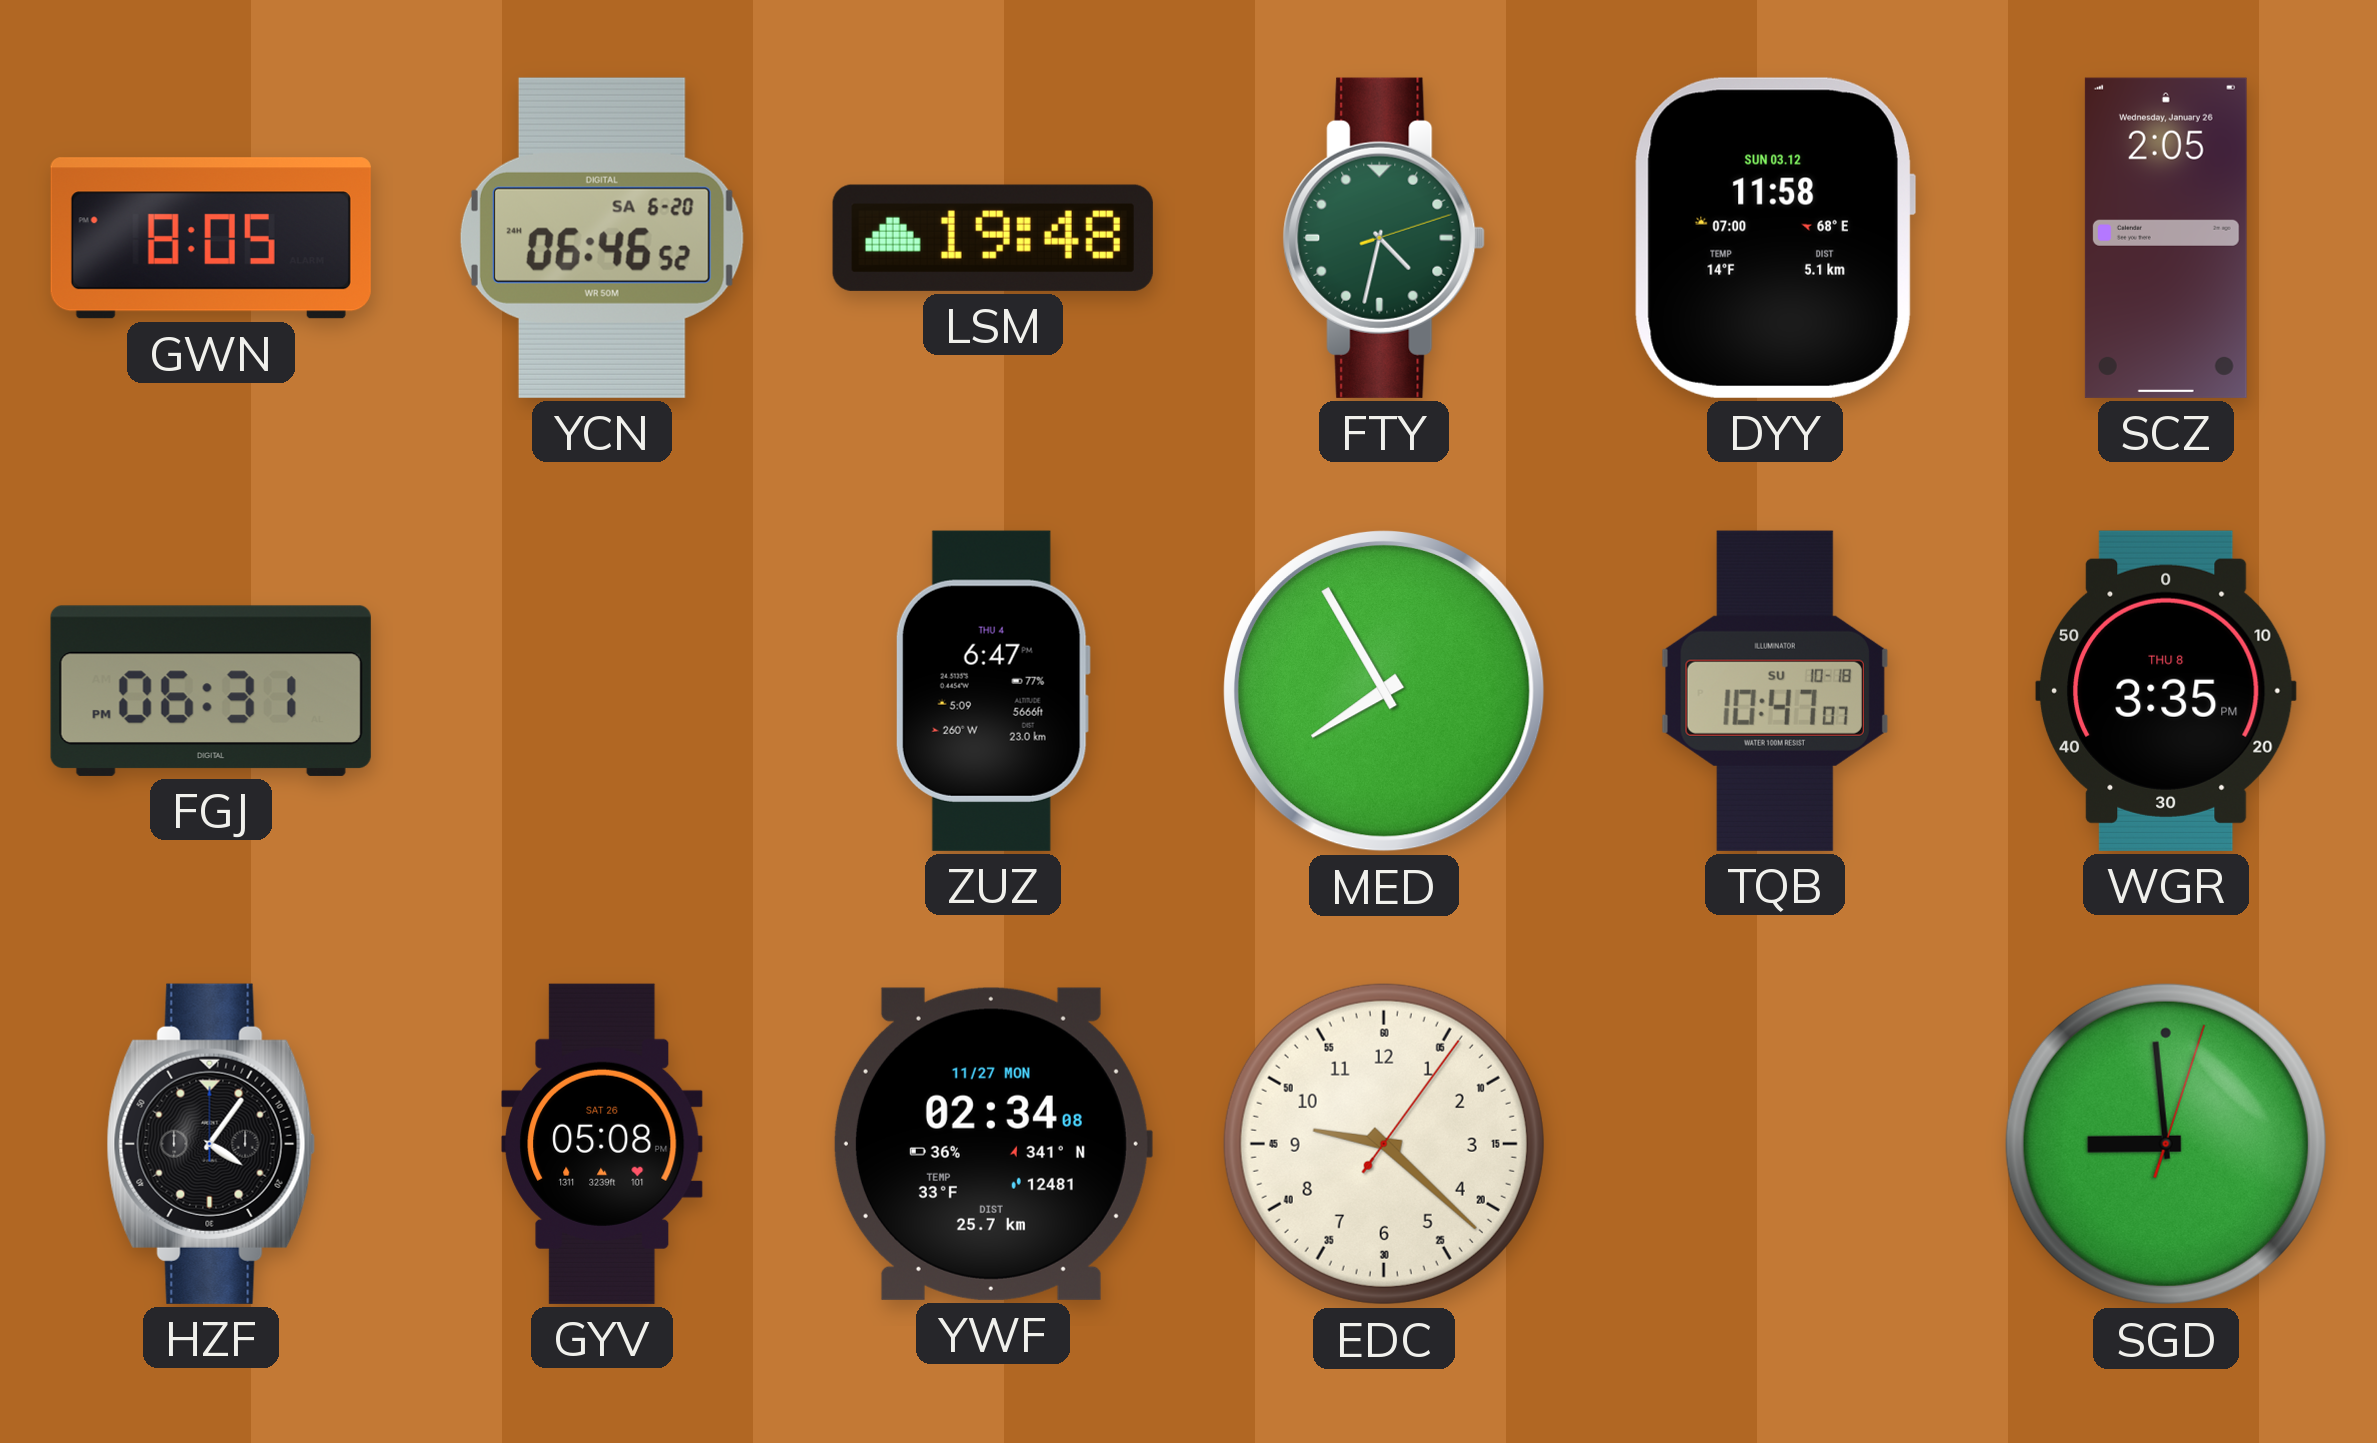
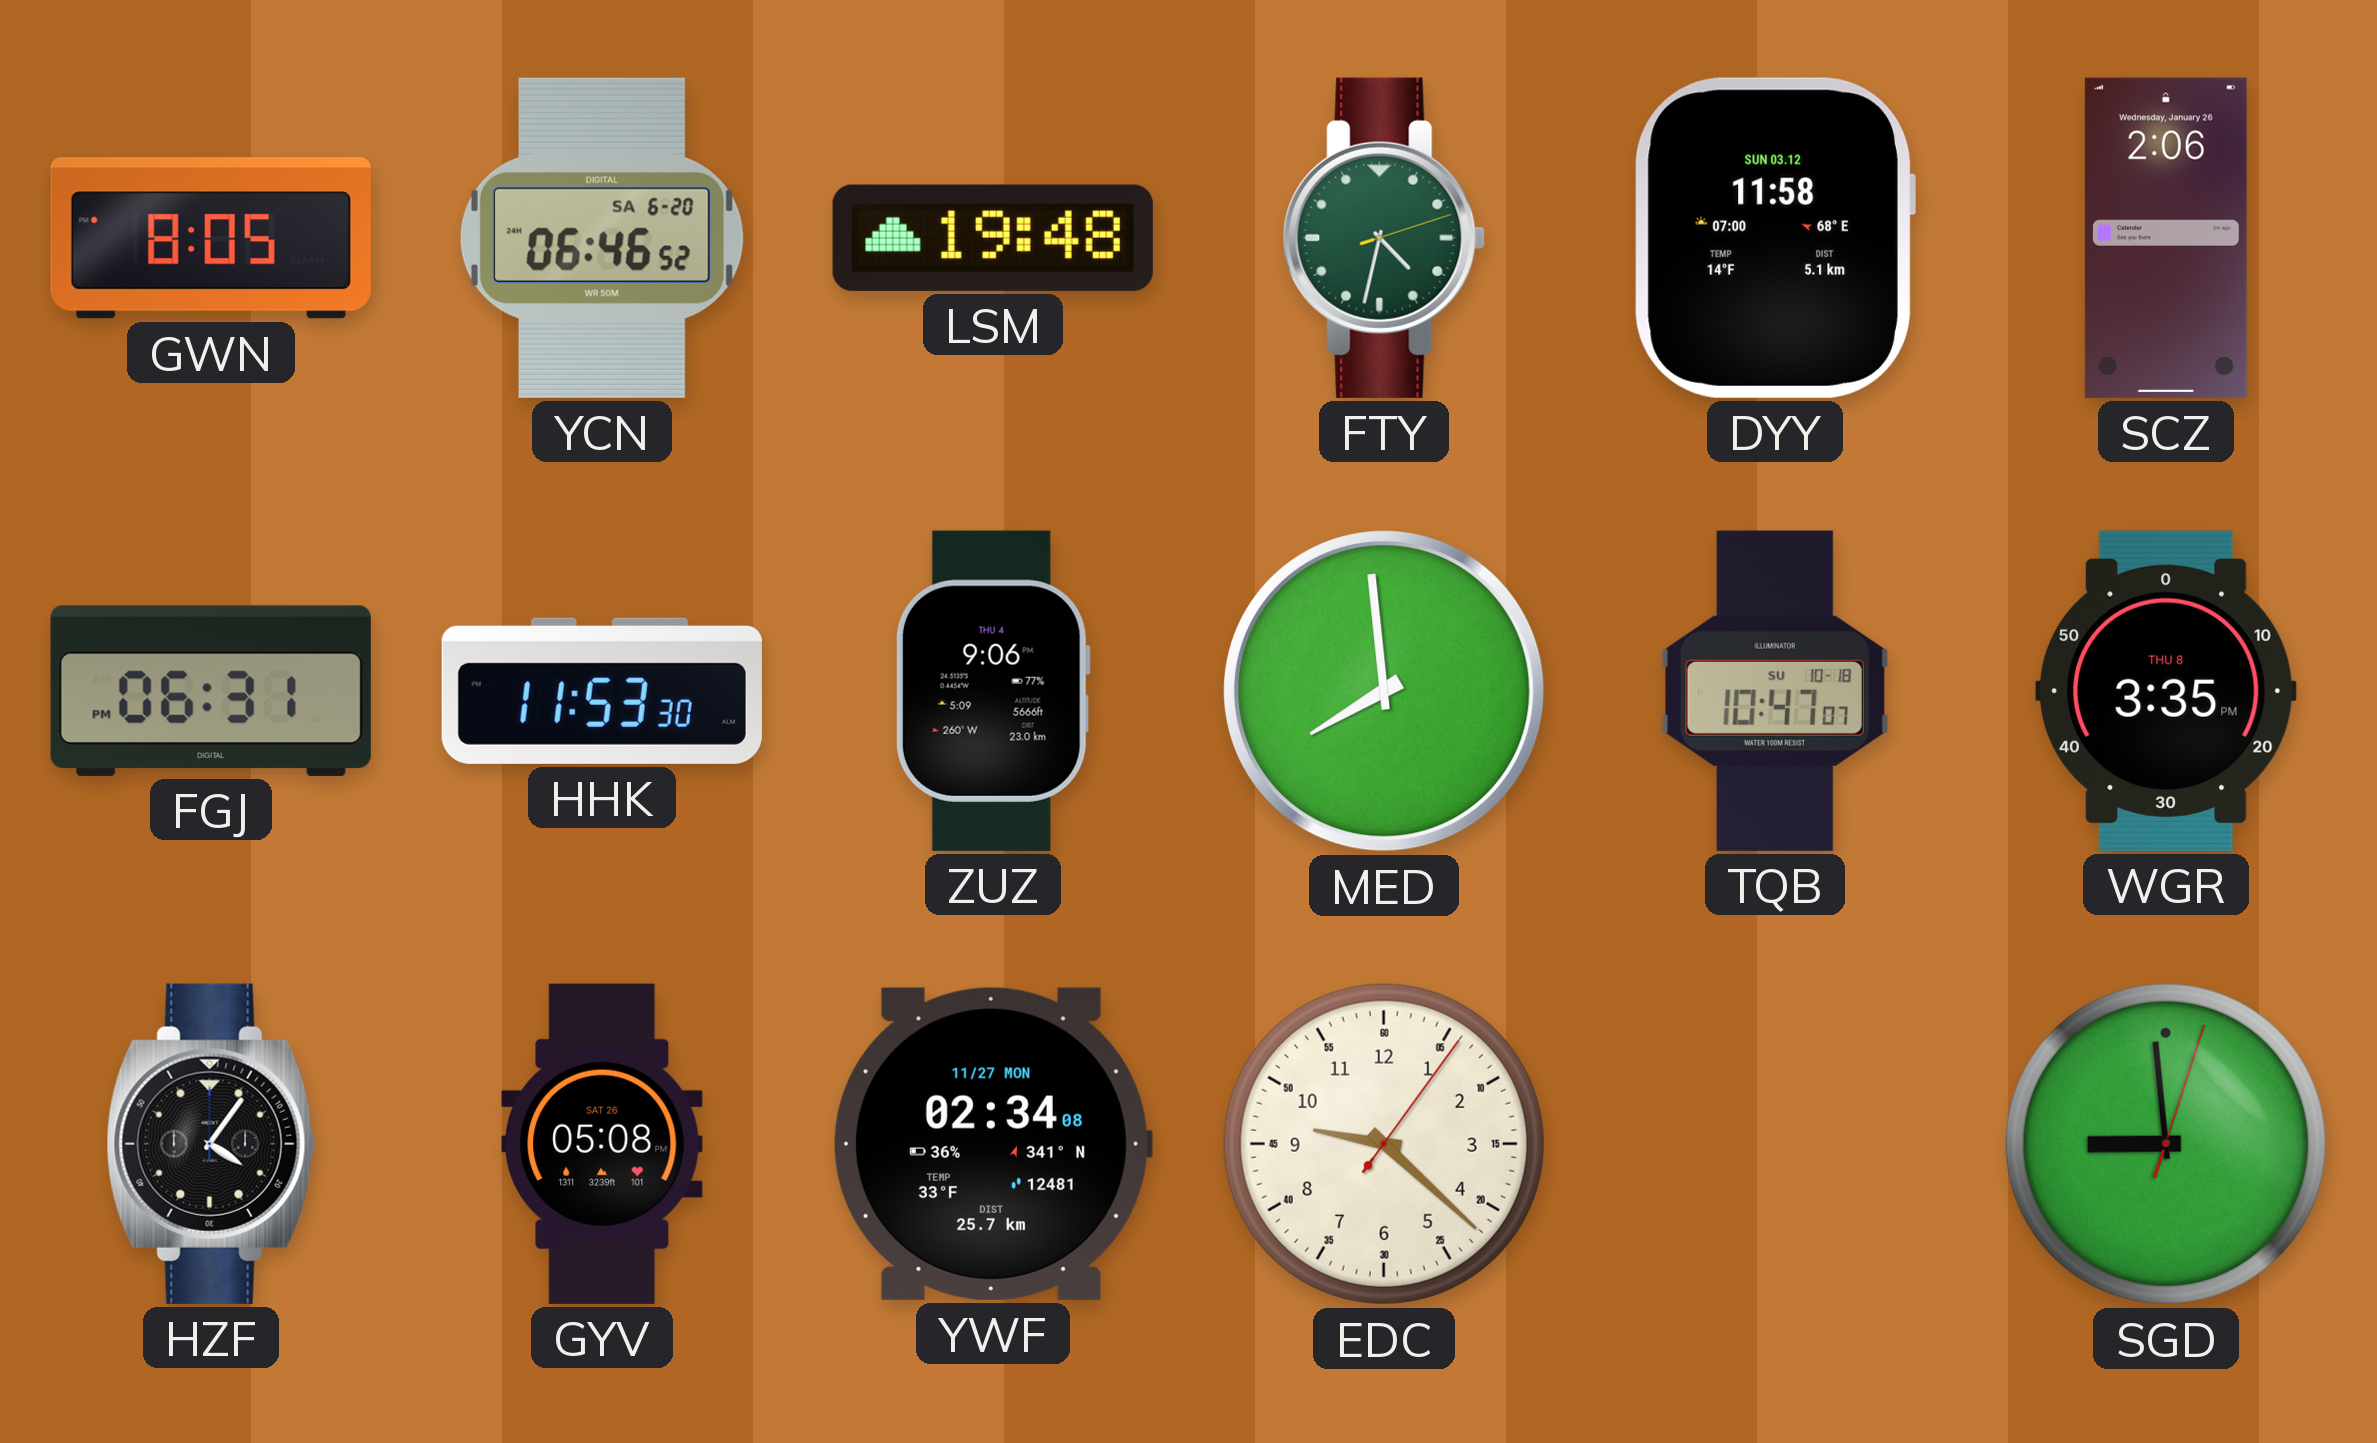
SCZ: 2:05 -> 2:06 (2166, 238)
HHK: none -> 11:53 (602, 691)
ZUZ: 6:47 -> 9:06 (993, 691)
MED: 7:55 -> 7:59 (1384, 691)
